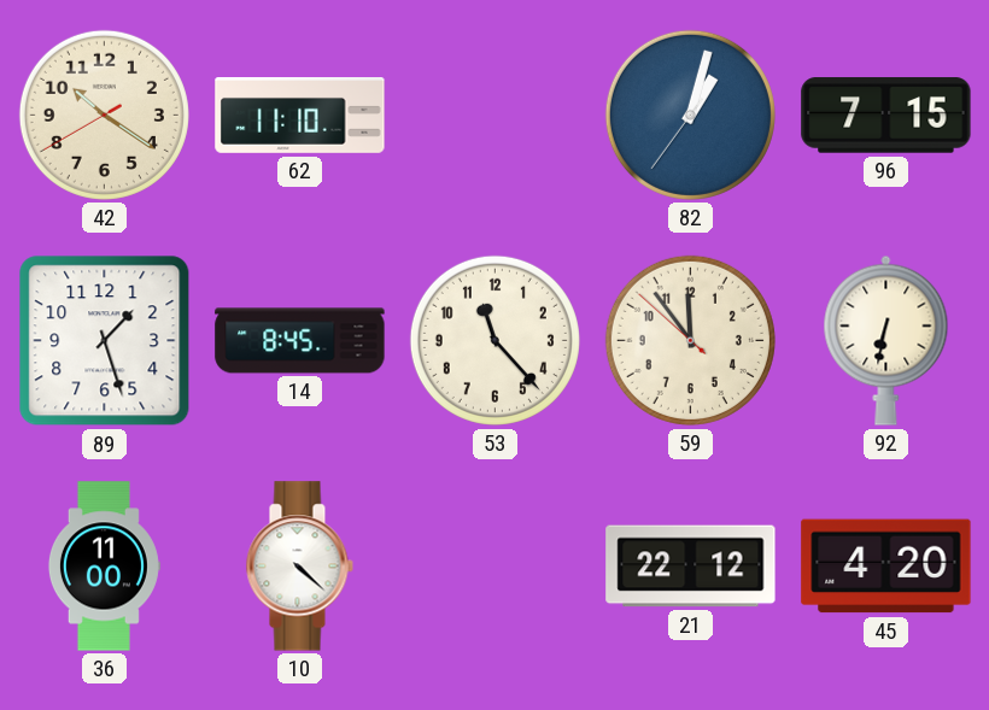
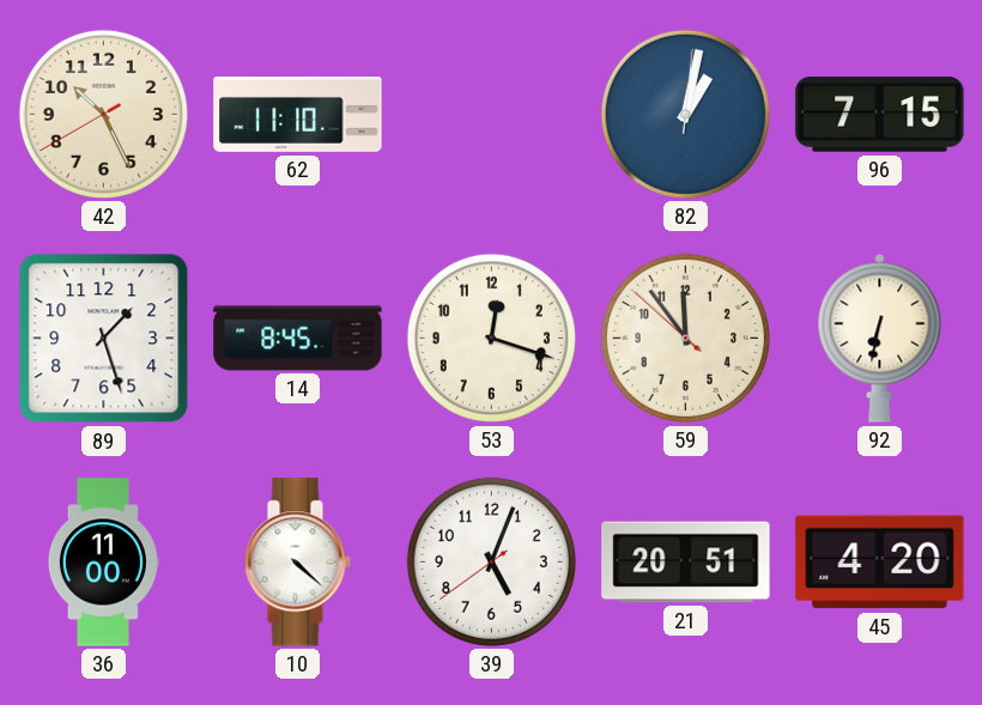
42: 10:20 -> 10:25 (103, 114)
82: 1:02:36 -> 1:02:01 (685, 114)
53: 11:23 -> 12:18 (491, 338)
39: none -> 5:03 (491, 561)
21: 22:12 -> 20:51 (686, 563)
